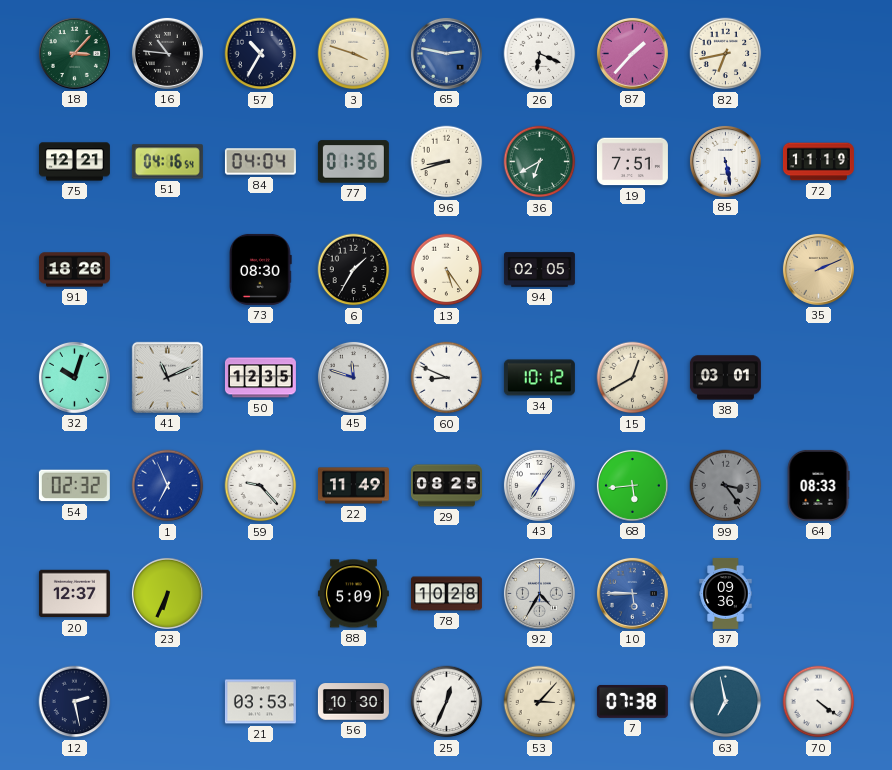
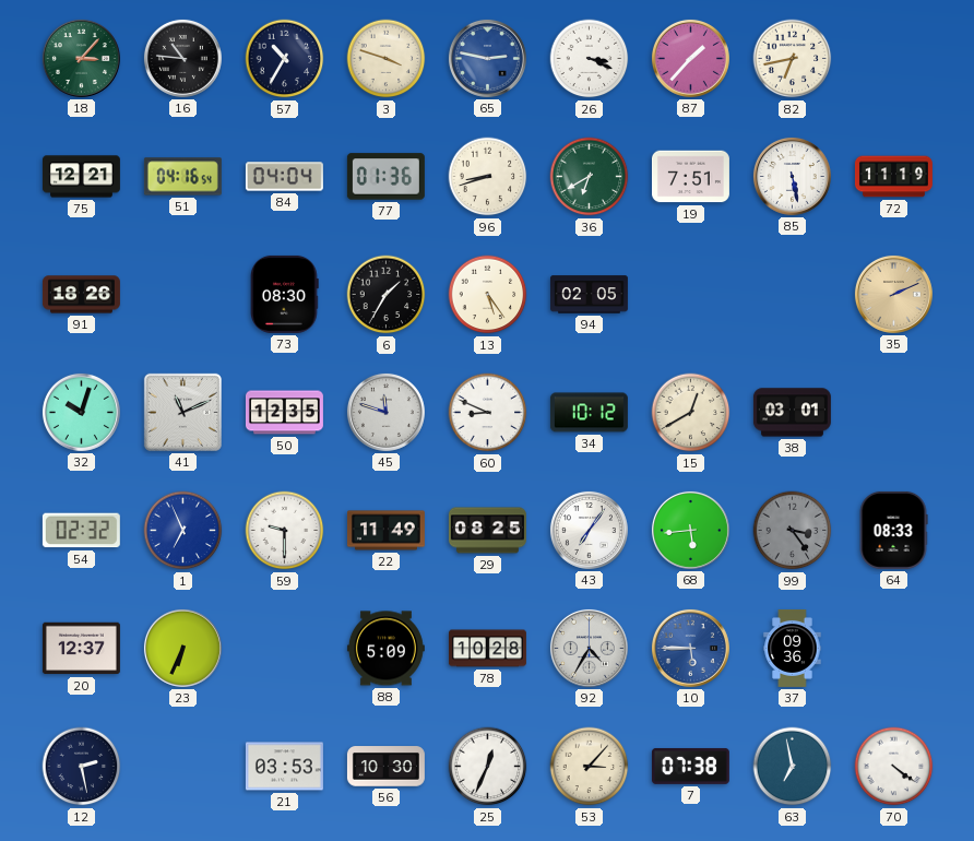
26: 6:19 -> 3:19 (590, 59)
59: 9:23 -> 9:30 (285, 531)
